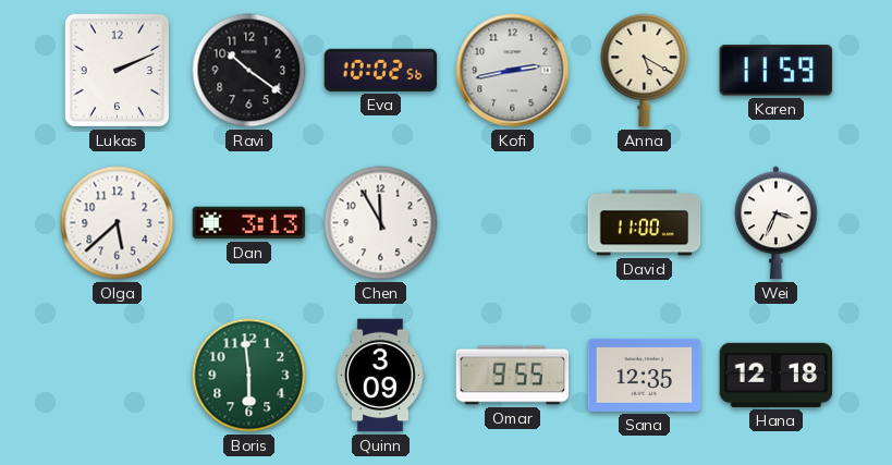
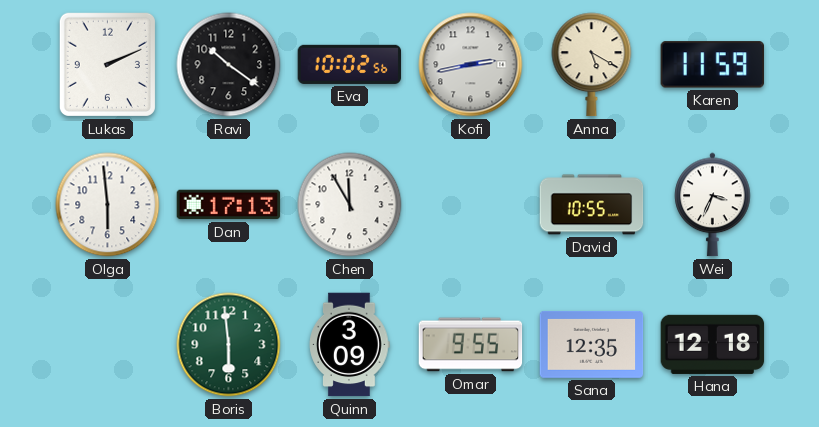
Olga: 5:38 -> 5:59 (108, 205)
Dan: 3:13 -> 17:13 (229, 205)
David: 11:00 -> 10:55 (592, 205)
